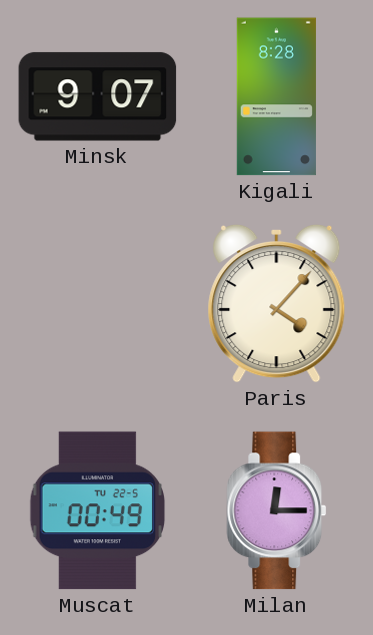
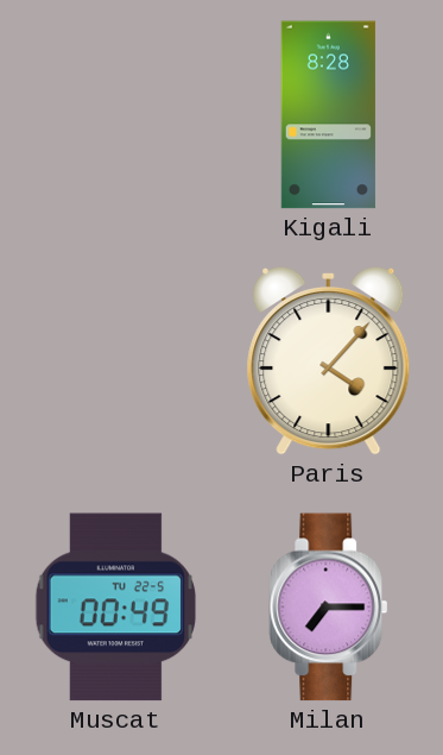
Minsk: 9:07 -> none (98, 97)
Milan: 12:15 -> 7:15 (329, 608)
